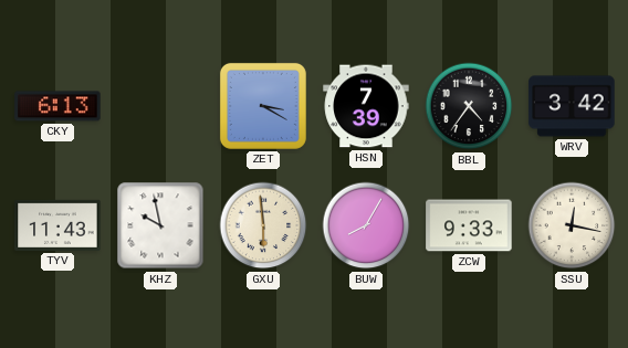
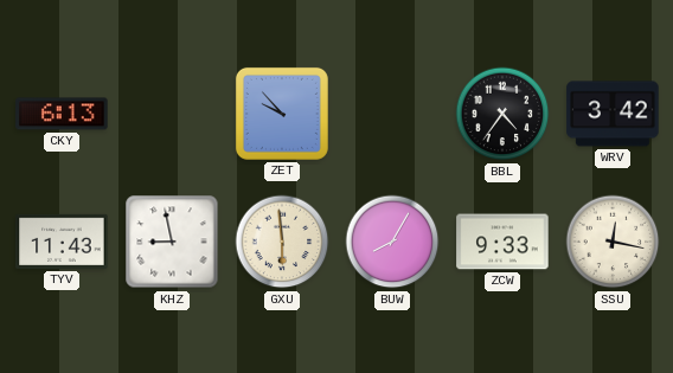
ZET: 3:20 -> 9:53 (282, 114)
HSN: 7:39 -> none (366, 106)
KHZ: 9:58 -> 8:58 (172, 242)
